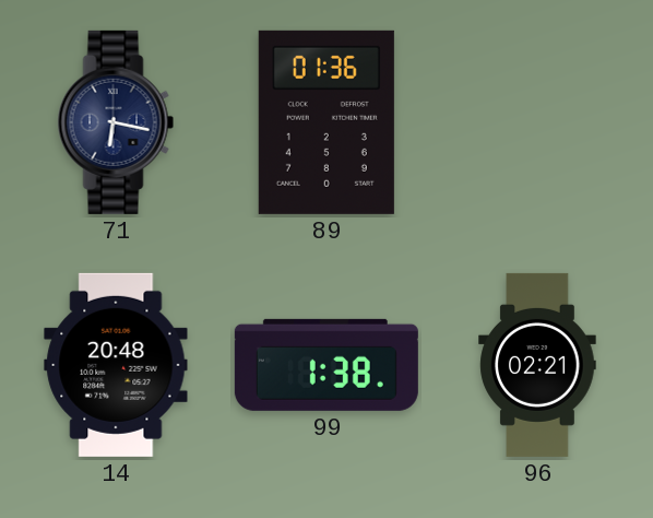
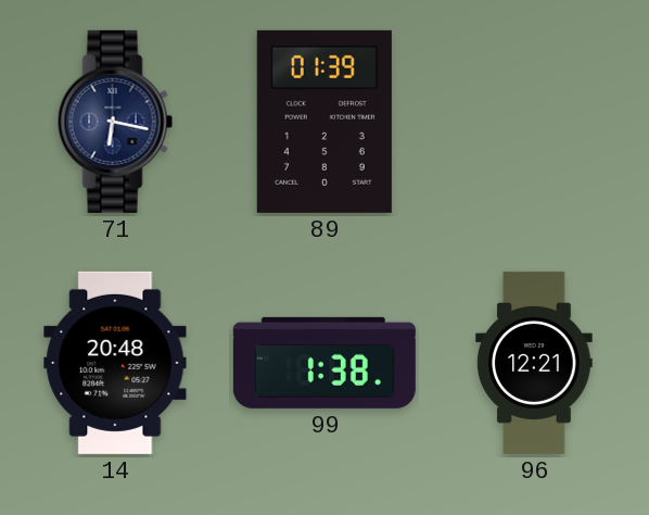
89: 01:36 -> 01:39 (324, 122)
96: 02:21 -> 12:21 (534, 363)
